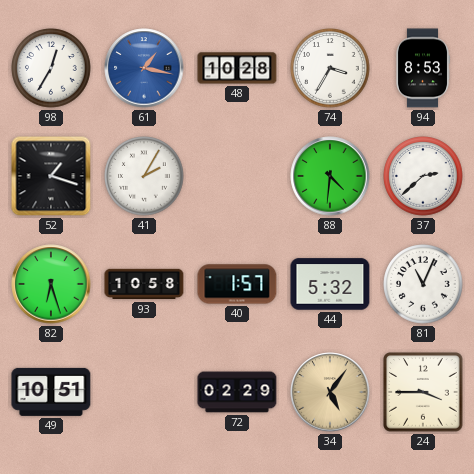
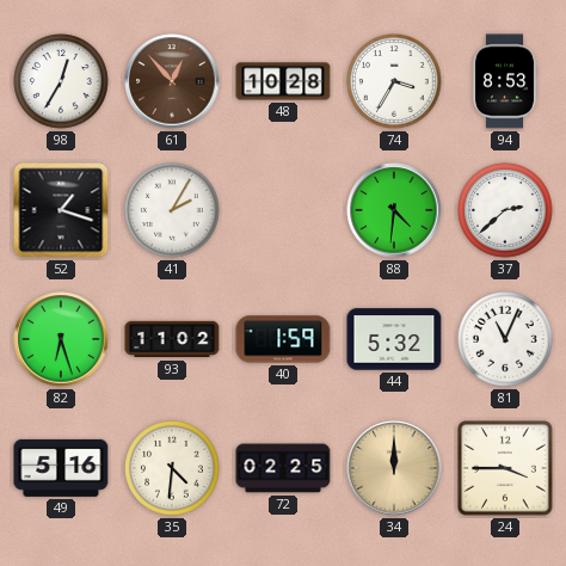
61: 1:17 -> 12:53 (172, 81)
61 dial: blue -> brown (172, 81)
93: 10:58 -> 11:02 (172, 339)
40: 1:57 -> 1:59 (283, 339)
49: 10:51 -> 5:16 (61, 468)
35: none -> 4:31 (172, 468)
72: 02:29 -> 02:25 (283, 468)
34: 5:06 -> 12:00 (394, 468)
